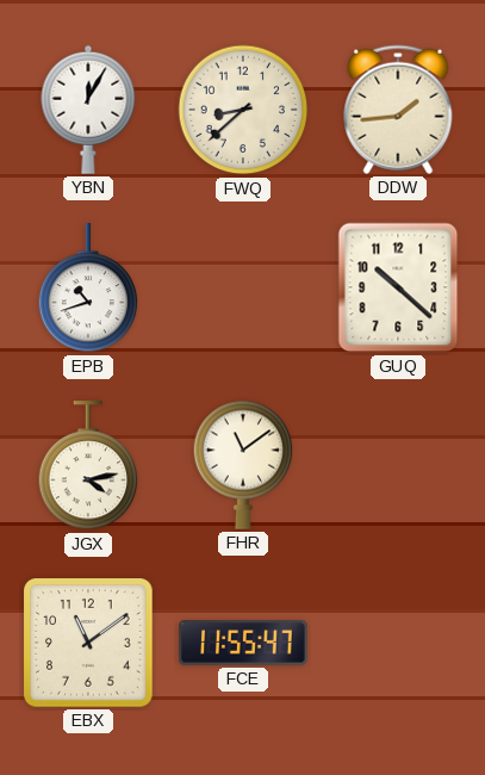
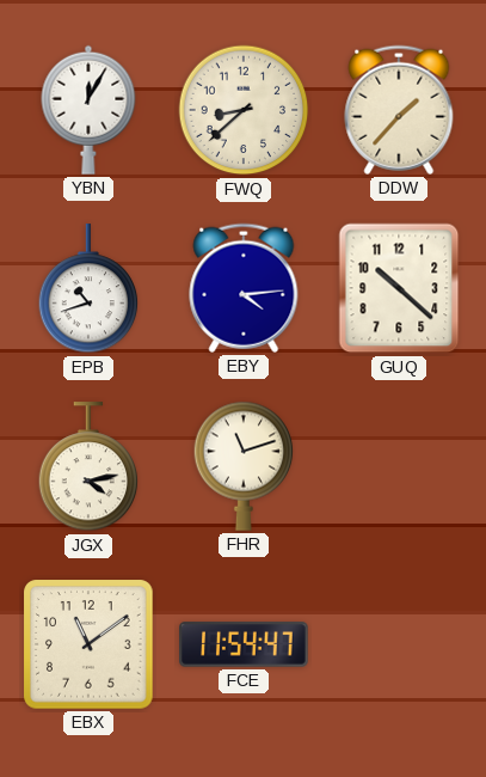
DDW: 1:44 -> 1:37 (399, 110)
EBY: none -> 4:14 (244, 288)
FHR: 11:09 -> 11:12 (244, 466)
FCE: 11:55 -> 11:54 (244, 644)
